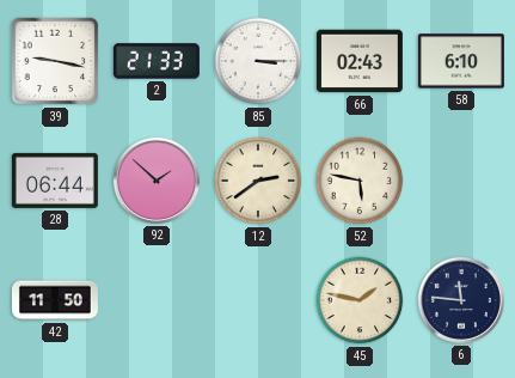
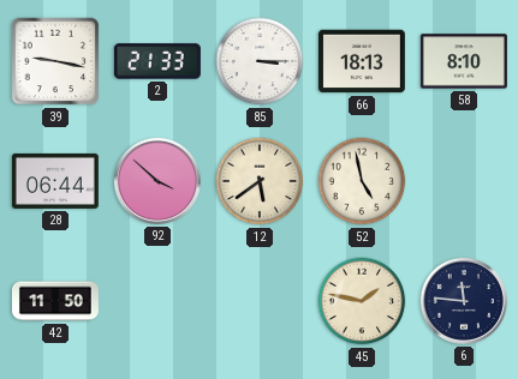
66: 02:43 -> 18:13 (362, 61)
58: 6:10 -> 8:10 (464, 61)
92: 1:52 -> 3:52 (157, 181)
12: 2:39 -> 5:39 (260, 181)
52: 5:47 -> 4:58 (362, 181)
